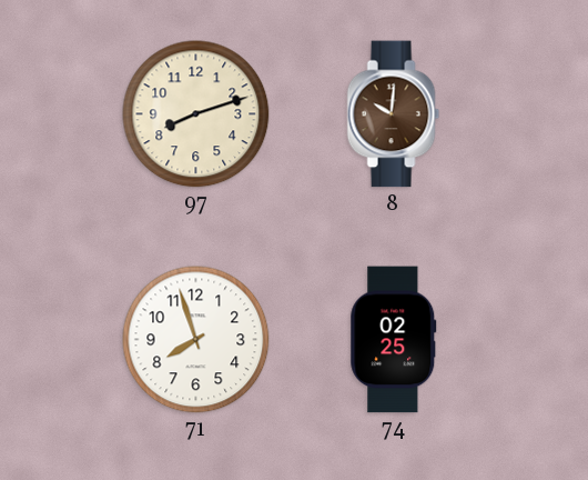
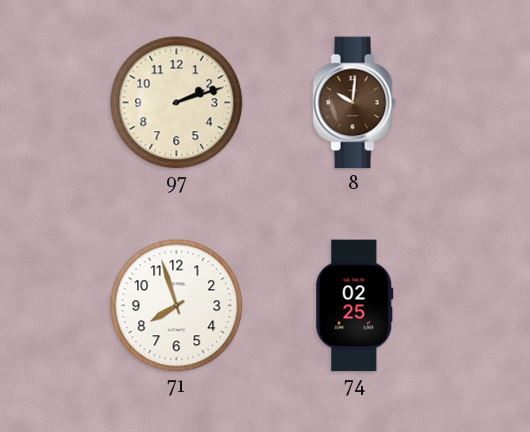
97: 8:12 -> 2:12 (177, 103)
